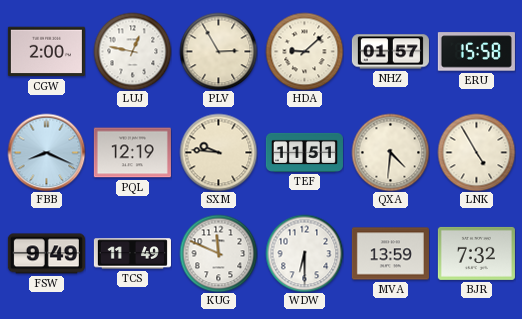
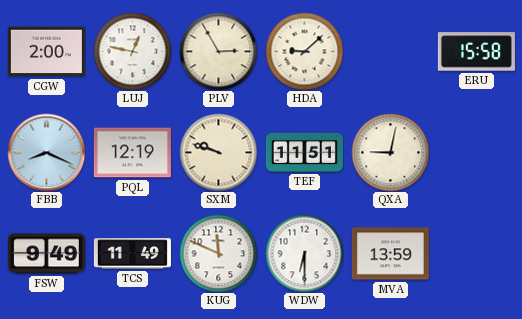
NHZ: 01:57 -> none (390, 52)
SXM: 9:46 -> 9:48 (218, 152)
QXA: 4:31 -> 9:02 (390, 152)
LNK: 4:55 -> none (476, 152)
BJR: 7:32 -> none (476, 253)
